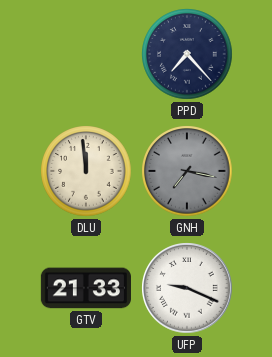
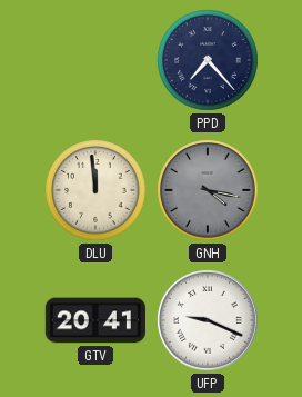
GNH: 7:17 -> 4:17 (208, 190)
GTV: 21:33 -> 20:41 (95, 320)
